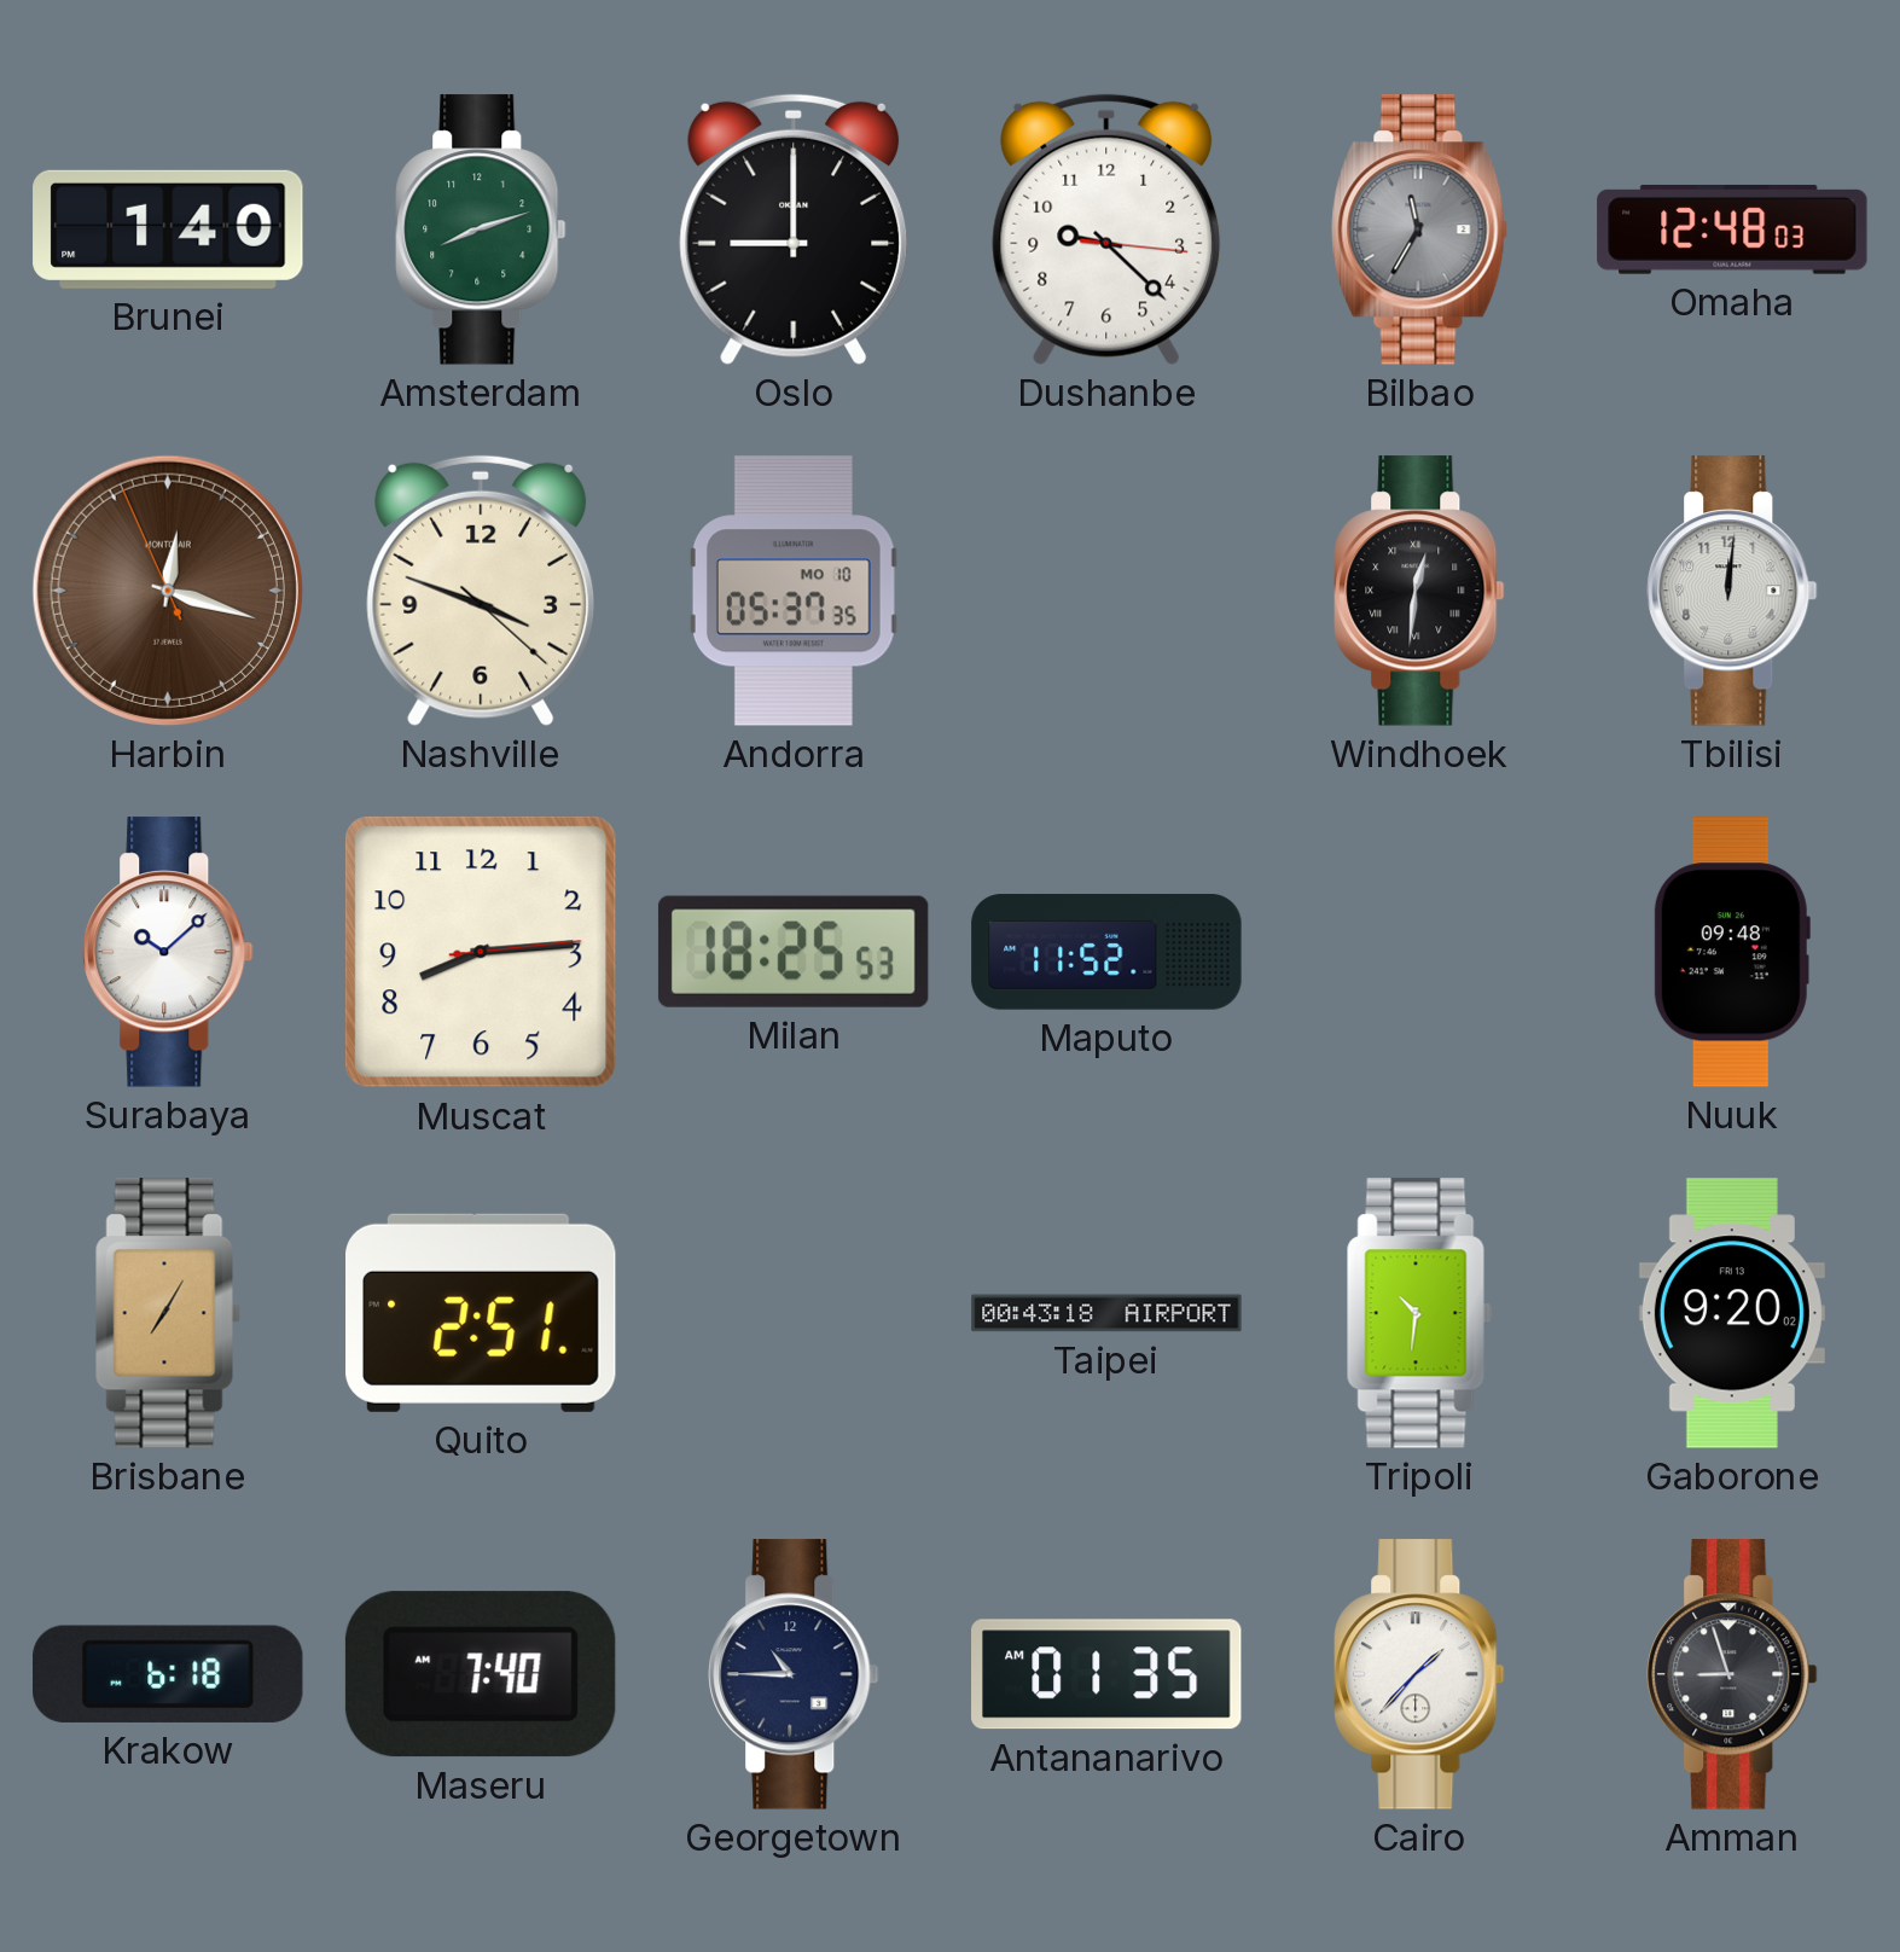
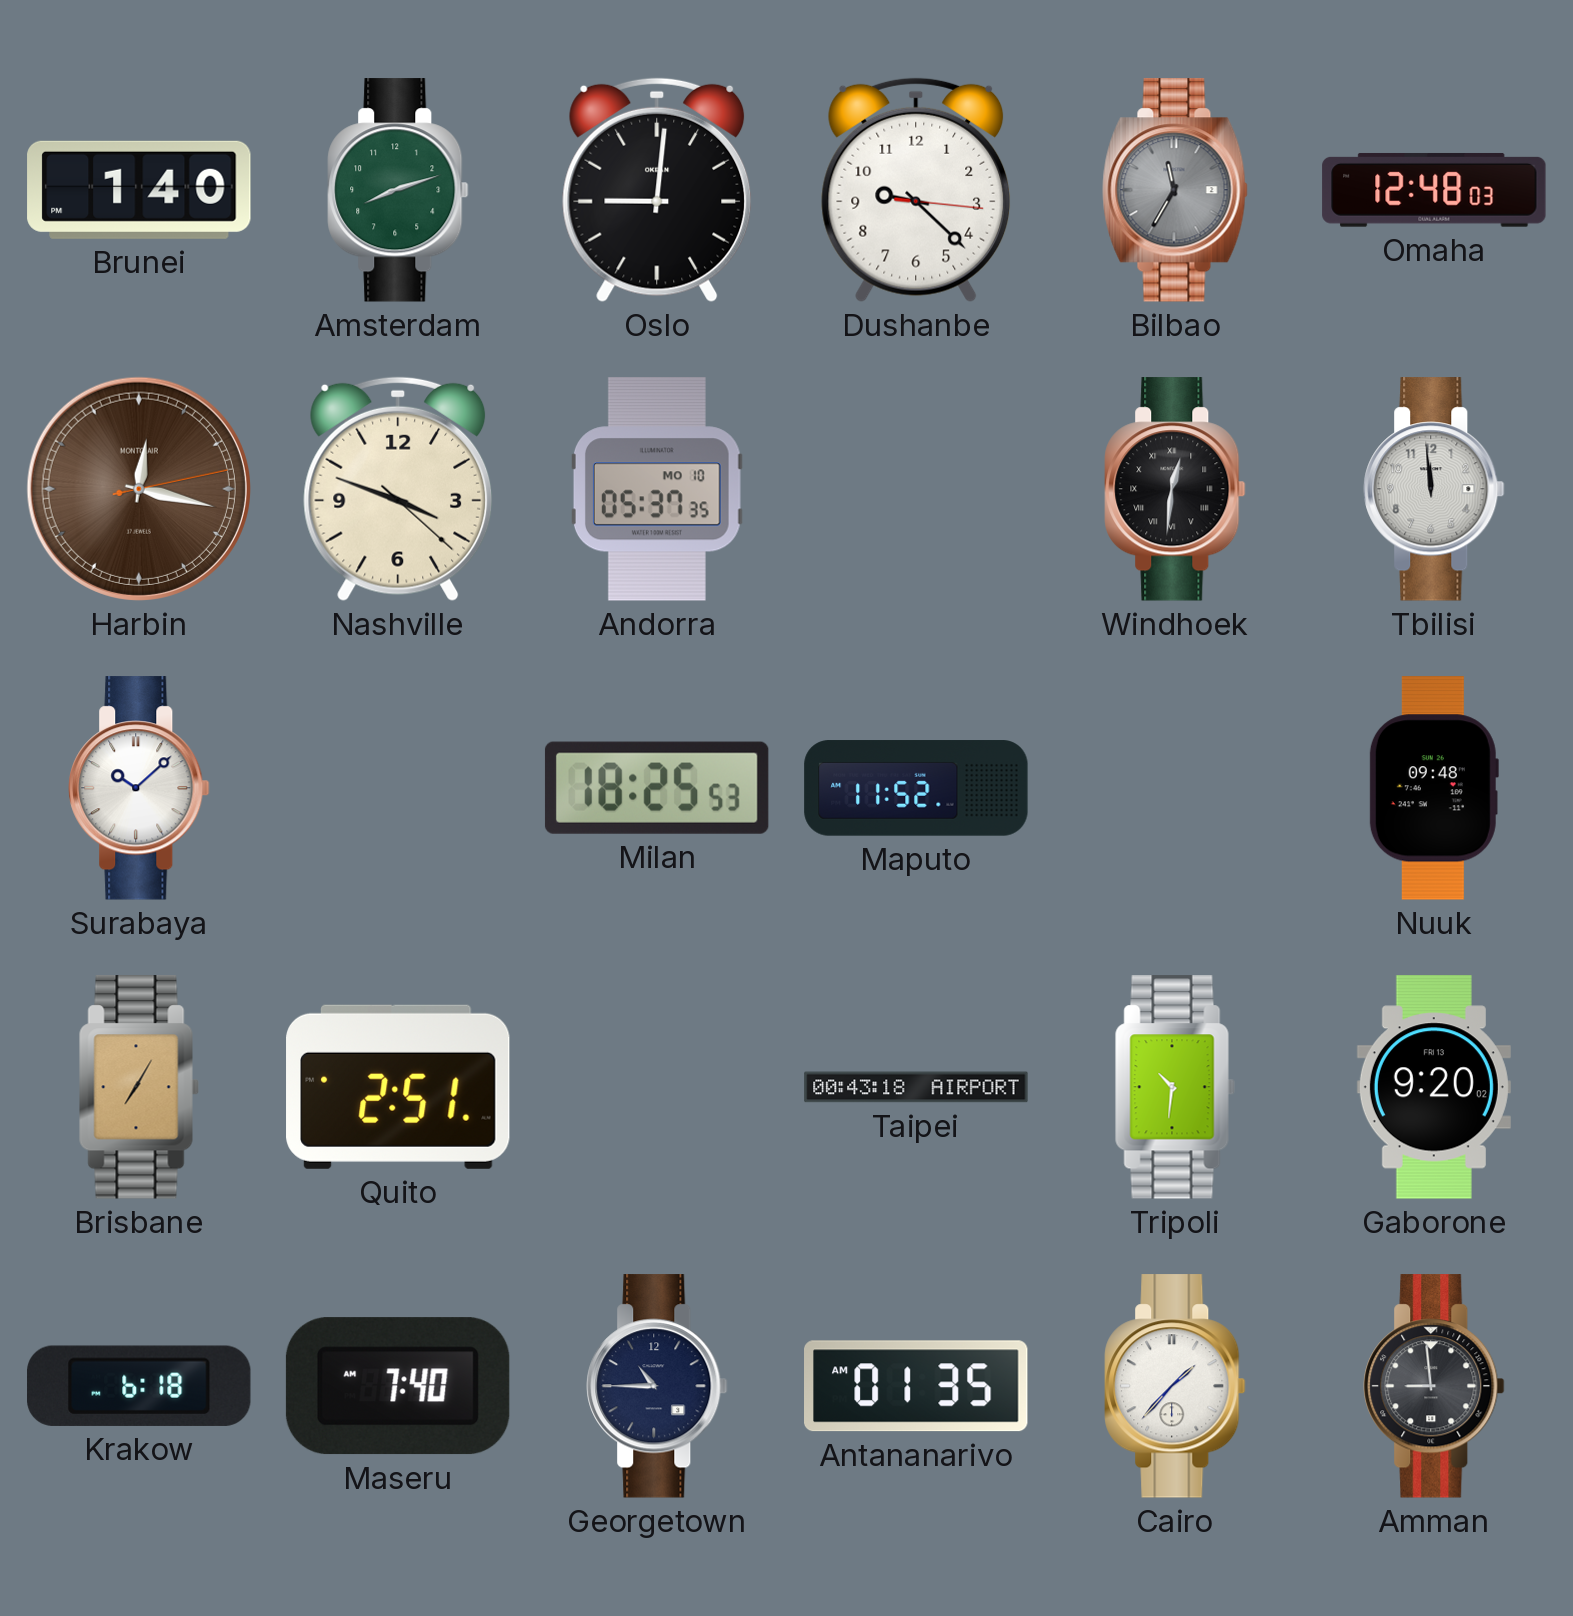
Oslo: 9:00 -> 9:01 (657, 190)
Harbin: 12:17:56 -> 12:17:13 (139, 489)
Tbilisi: 12:01 -> 11:59 (1434, 489)
Muscat: 8:14 -> none (481, 952)
Amman: 8:57 -> 8:59 (1434, 1386)
